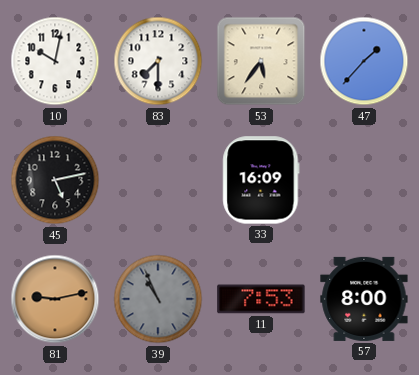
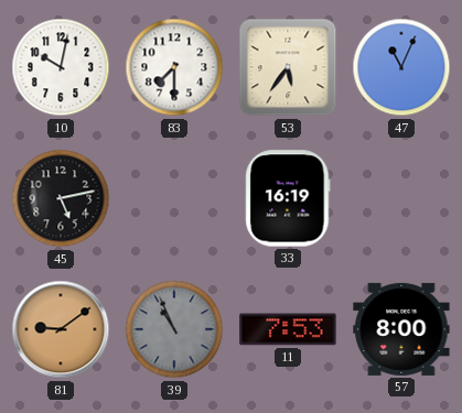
47: 1:37 -> 11:04 (401, 67)
33: 16:09 -> 16:19 (288, 198)
81: 9:13 -> 9:09 (61, 329)
